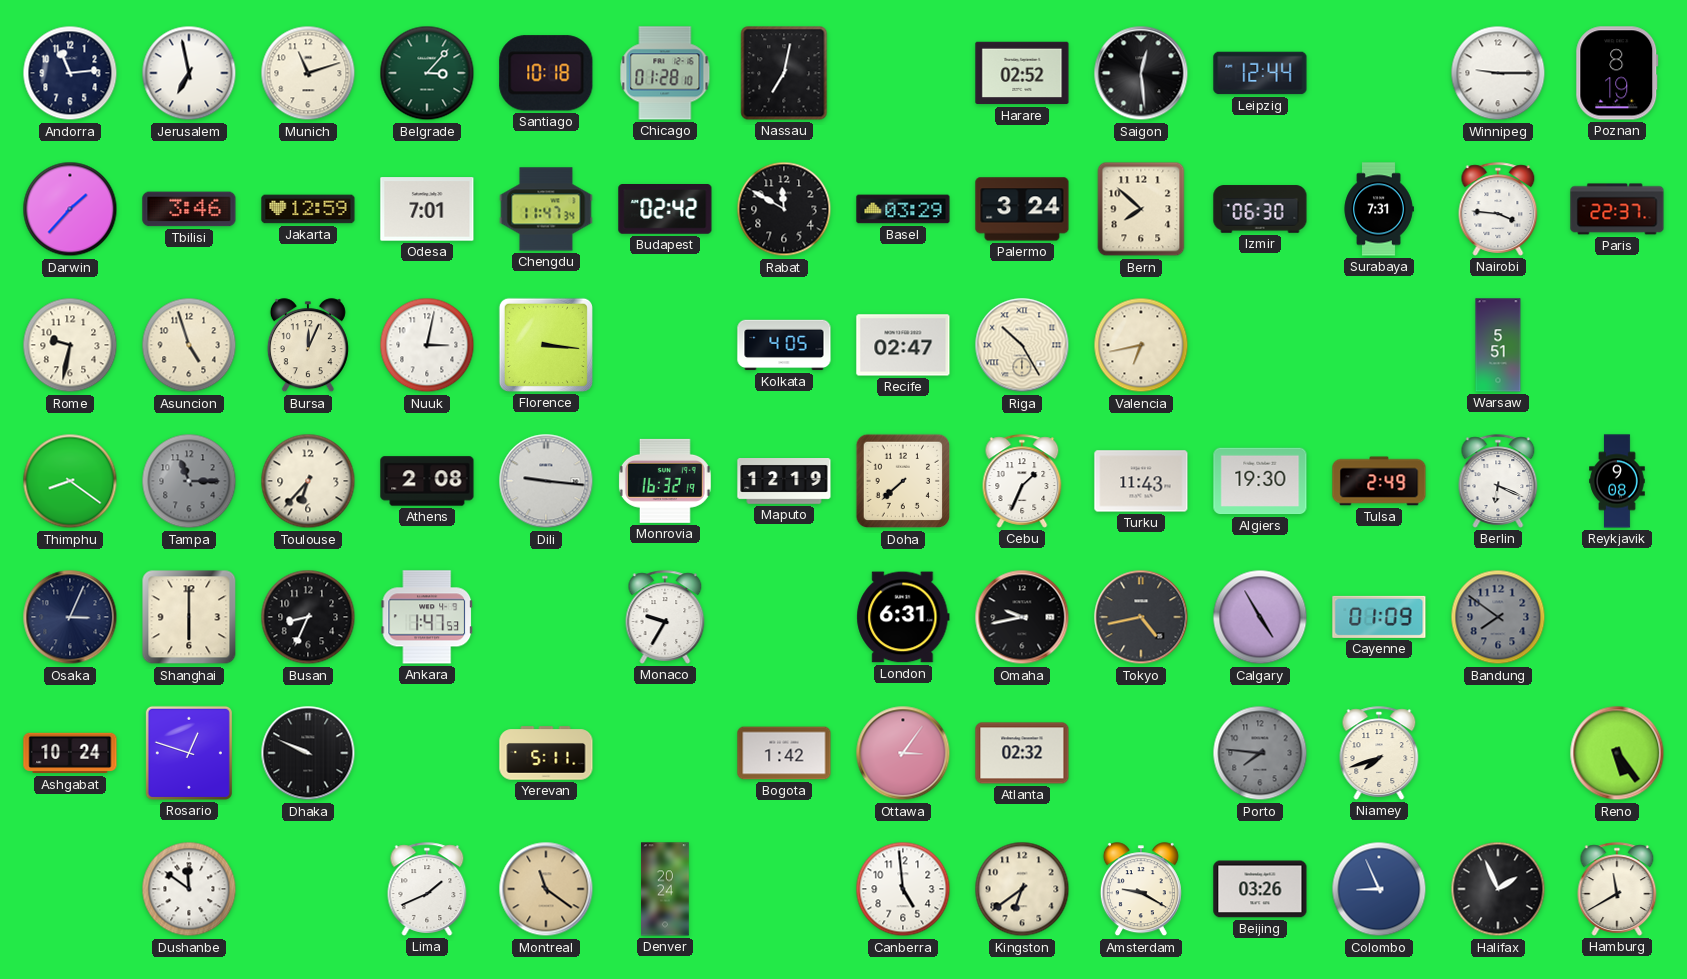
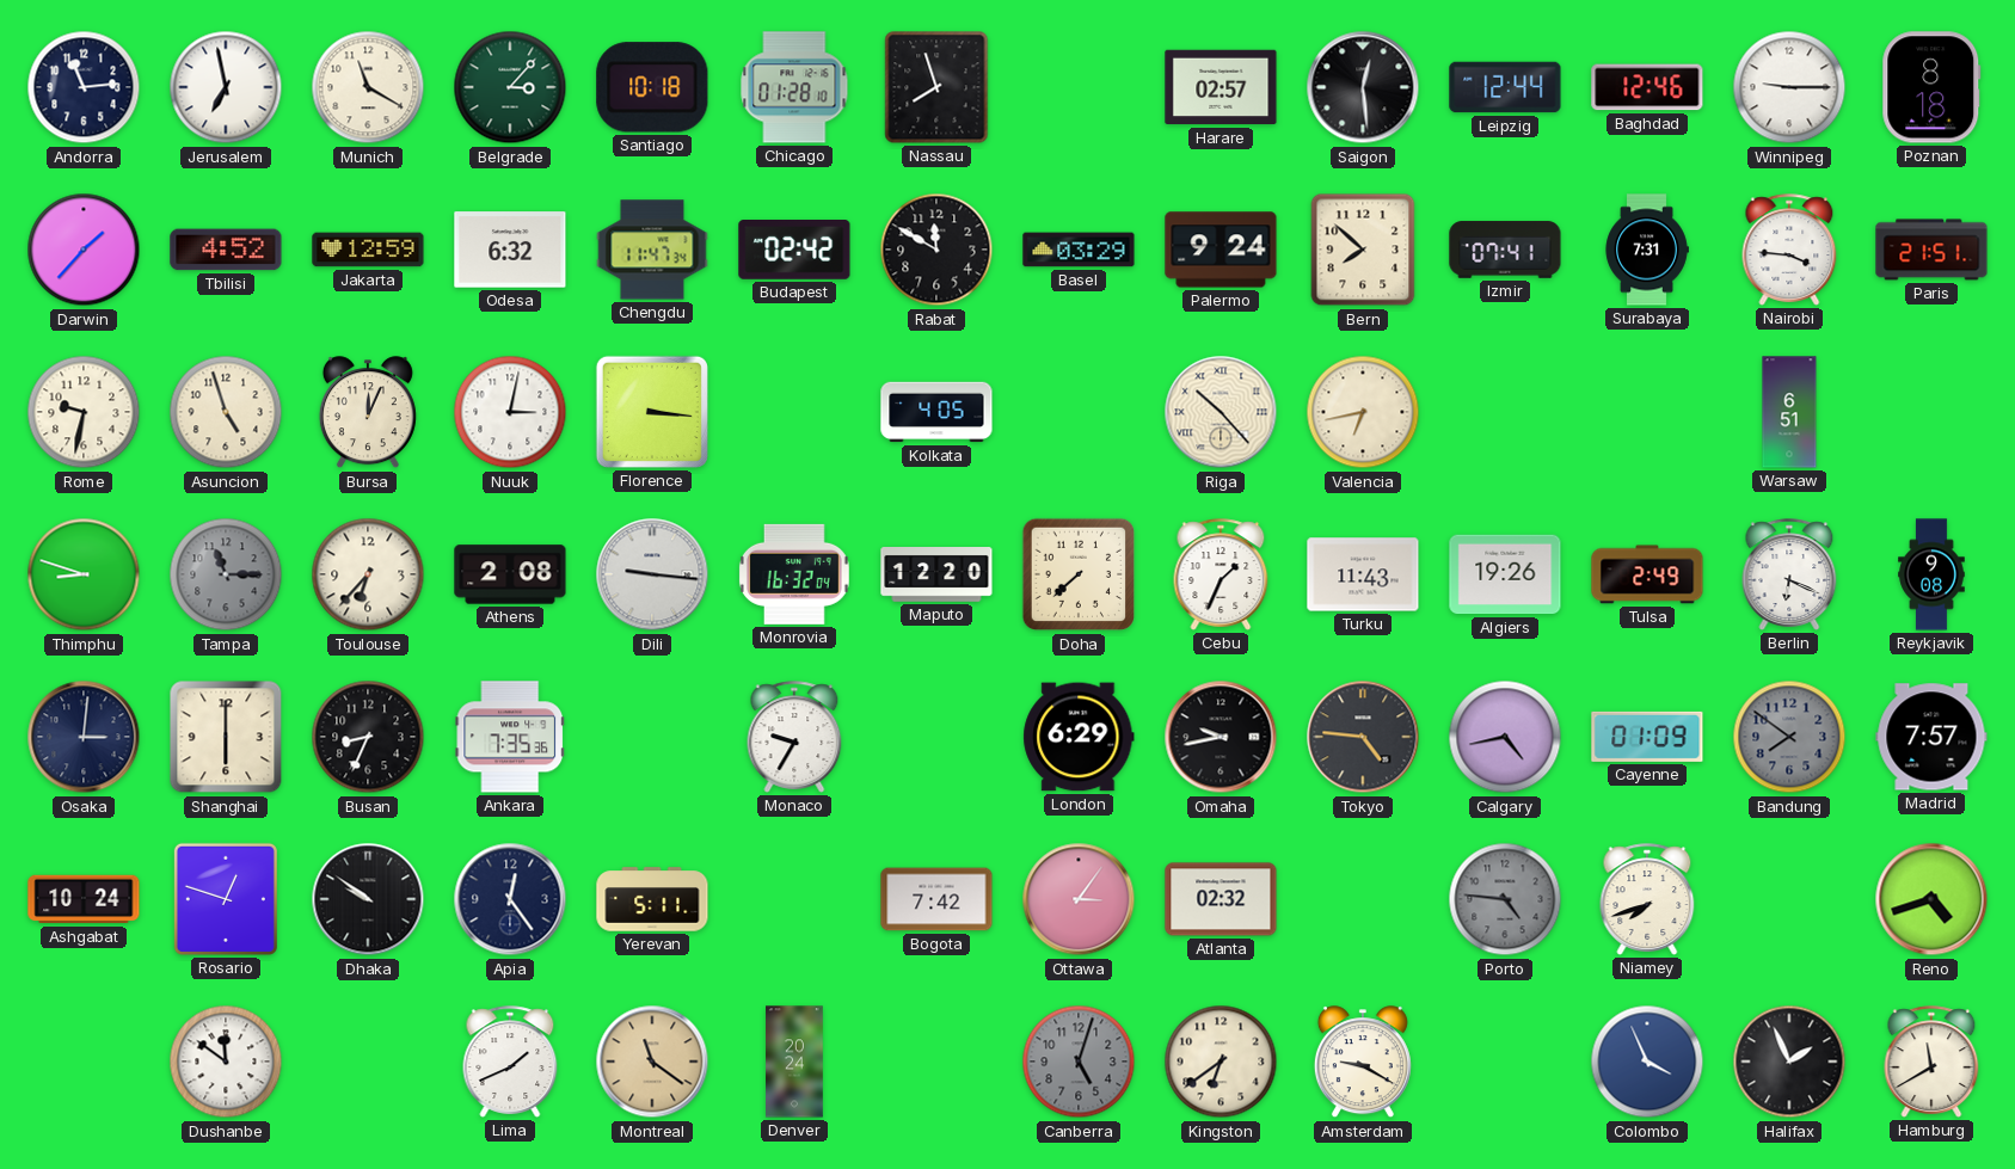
Munich: 11:12 -> 11:20 (368, 87)
Nassau: 7:02 -> 7:57 (936, 87)
Harare: 02:52 -> 02:57 (1221, 87)
Baghdad: none -> 12:46 (1647, 87)
Poznan: 8:19 -> 8:18 (1931, 87)
Tbilisi: 3:46 -> 4:52 (226, 250)
Odesa: 7:01 -> 6:32 (510, 250)
Palermo: 3:24 -> 9:24 (1221, 250)
Izmir: 06:30 -> 07:41 (1505, 250)
Paris: 22:37 -> 21:51 (1931, 250)
Recife: 02:47 -> none (903, 345)
Riga: 10:25 -> 10:23 (1221, 412)
Warsaw: 5:51 -> 6:51 (1789, 412)
Thimphu: 8:21 -> 8:48 (84, 574)
Monrovia: 16:32:19 -> 16:32:04 (794, 574)
Maputo: 12:19 -> 12:20 (936, 576)
Algiers: 19:30 -> 19:26 (1505, 574)
Osaka: 3:04 -> 3:01 (84, 737)
Ankara: 1:47 -> 7:35 (510, 737)
London: 6:31 -> 6:29 (1079, 737)
Tokyo: 4:43 -> 4:46 (1363, 737)
Calgary: 4:55 -> 4:43 (1505, 737)
Madrid: none -> 7:57 (1931, 737)
Dhaka: 9:49 -> 9:51 (368, 899)
Apia: none -> 12:24 (510, 899)
Bogota: 1:42 -> 7:42 (936, 899)
Porto: 7:46 -> 4:46 (1505, 899)
Reno: 5:24 -> 4:42 (1931, 899)
Canberra: 4:59 -> 5:03 (1079, 1062)
Canberra dial: white -> grey (1079, 1062)
Beijing: 03:26 -> none (1260, 889)
Colombo: 8:56 -> 3:56 (1647, 1062)
